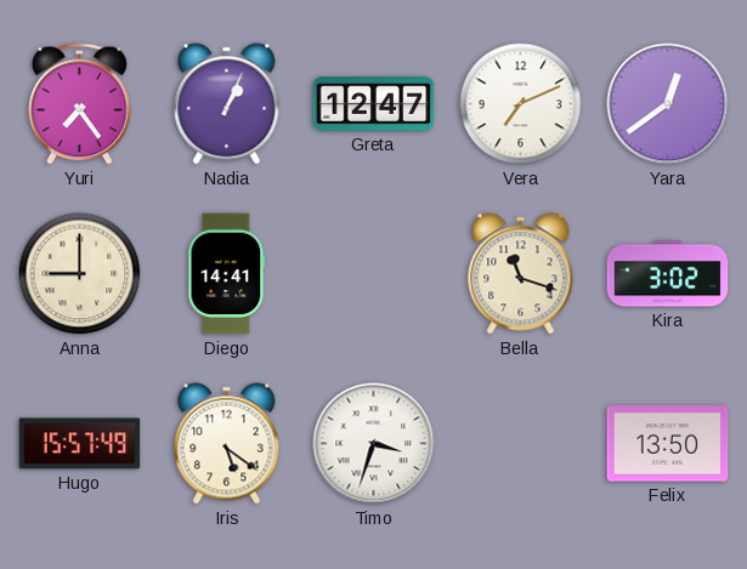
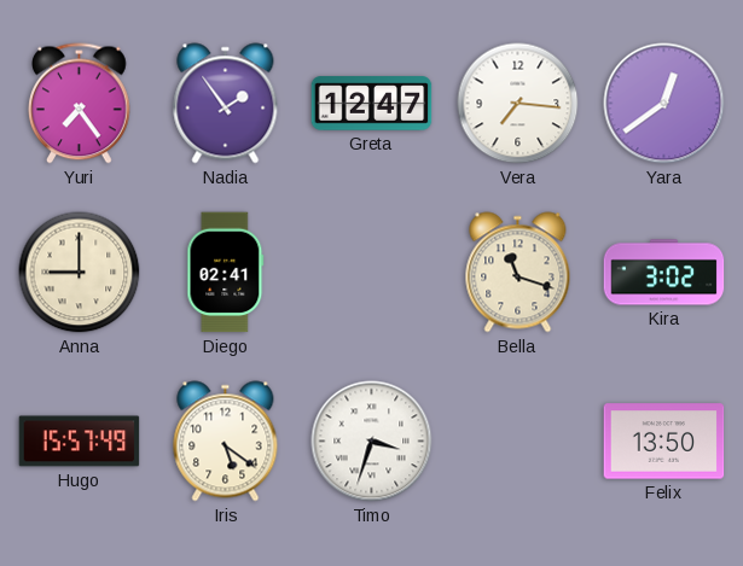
Nadia: 1:04 -> 1:54 (226, 104)
Vera: 7:11 -> 7:16 (518, 104)
Diego: 14:41 -> 02:41 (226, 273)
